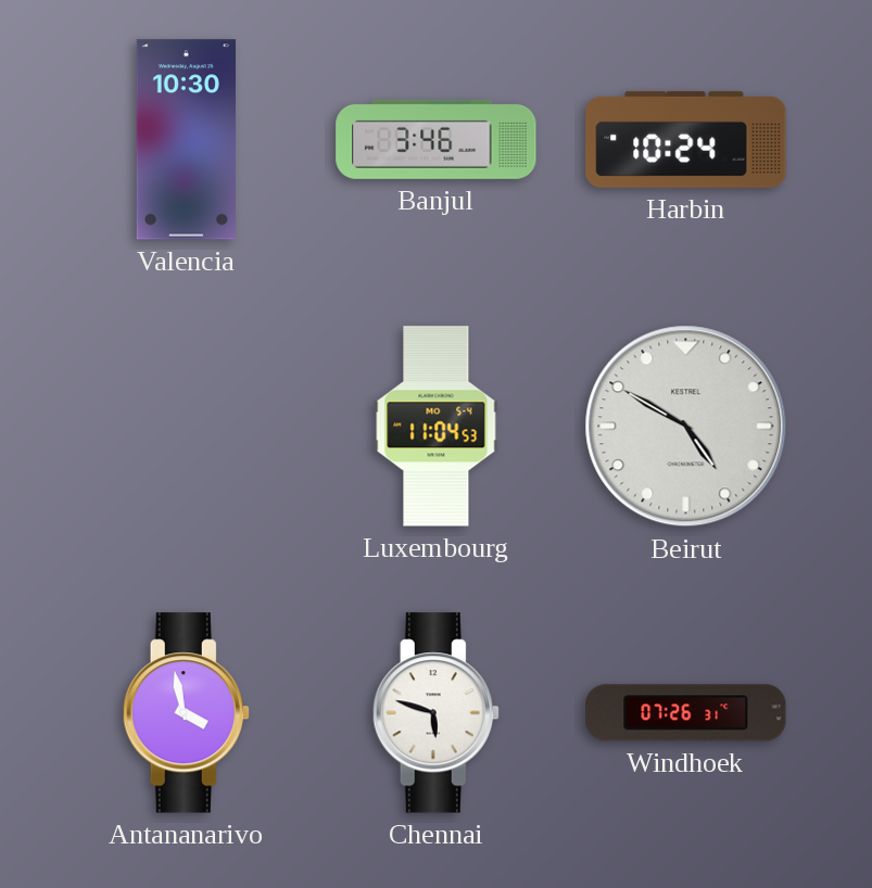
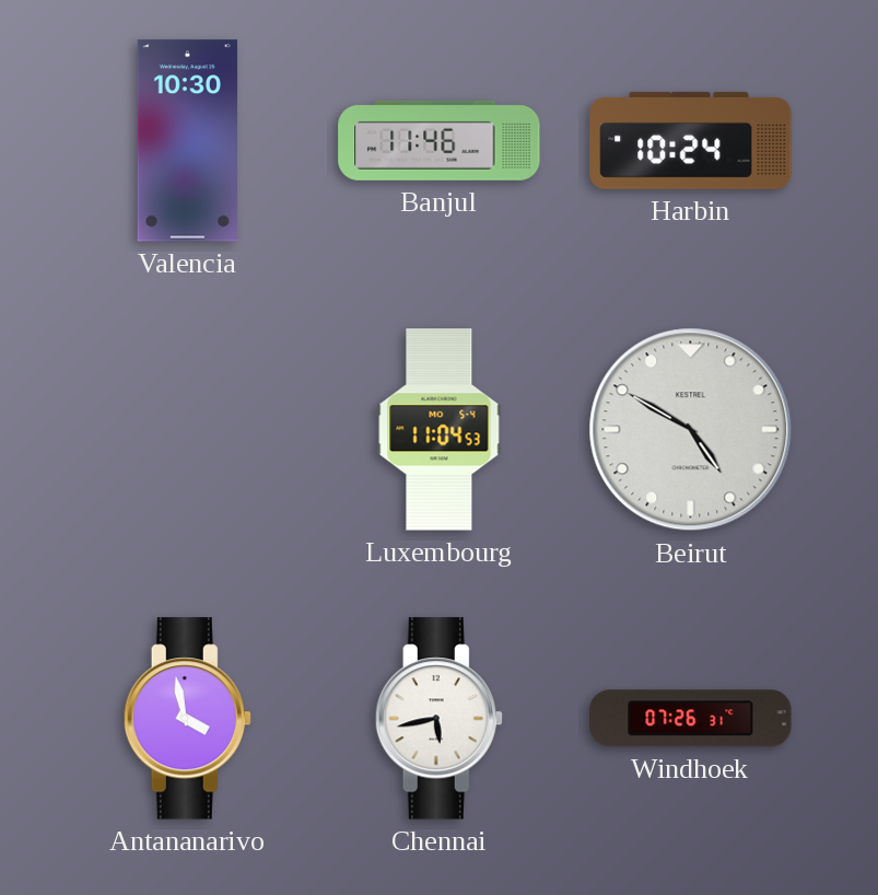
Banjul: 3:46 -> 11:46 (440, 140)
Chennai: 5:48 -> 5:43 (438, 719)
